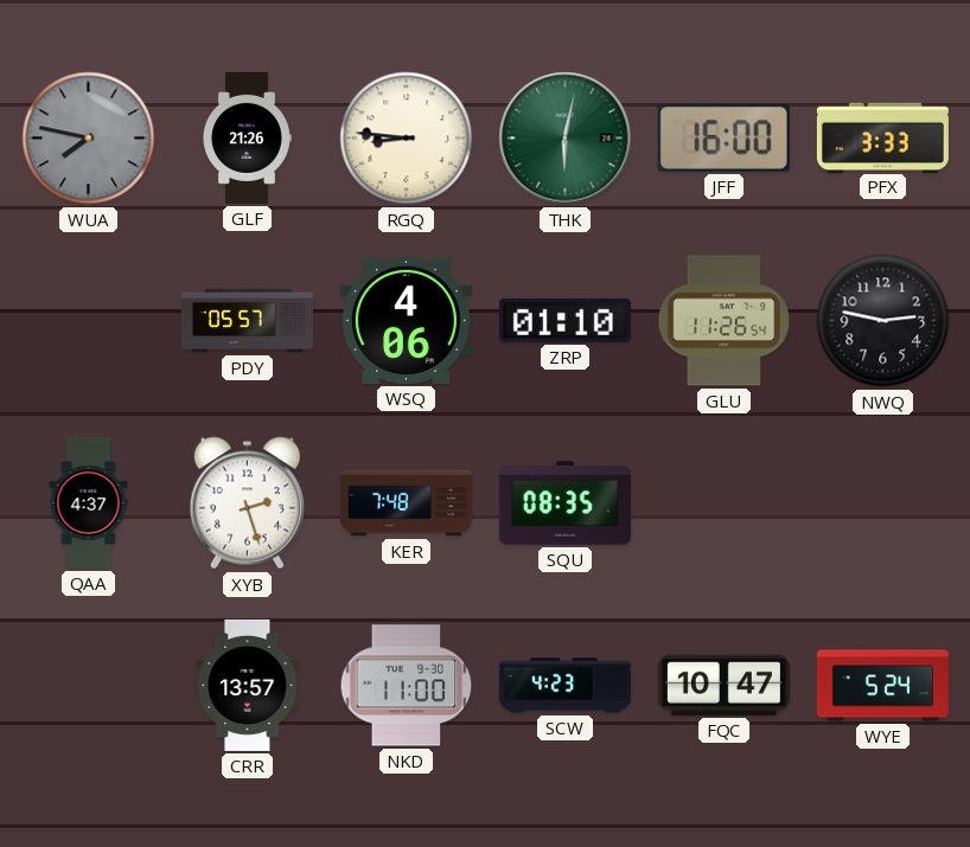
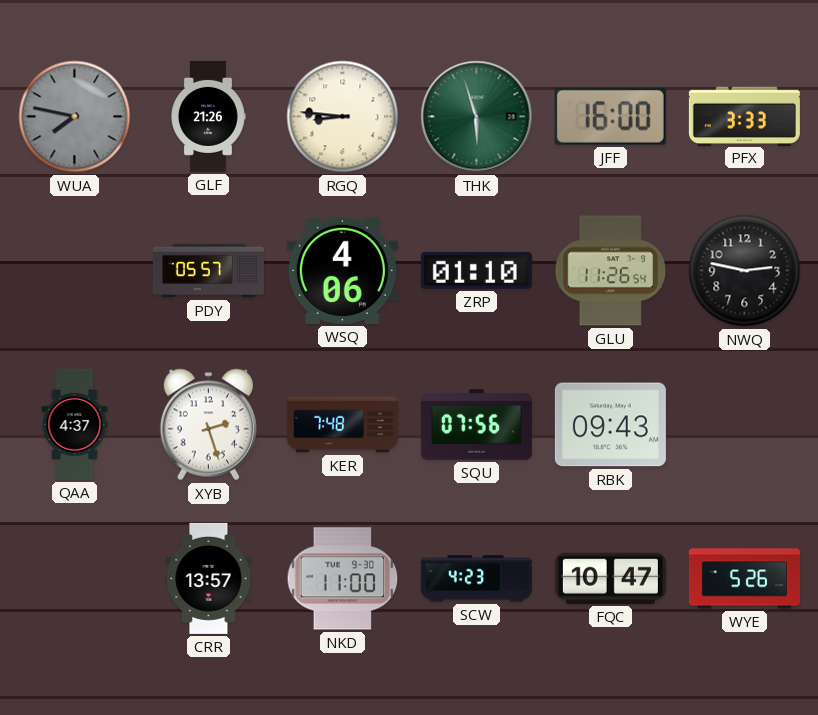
THK: 6:02 -> 5:57 (477, 117)
SQU: 08:35 -> 07:56 (476, 425)
RBK: none -> 09:43 (610, 425)
WYE: 5:24 -> 5:26 (744, 579)
